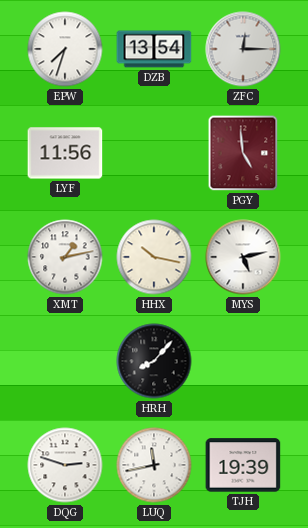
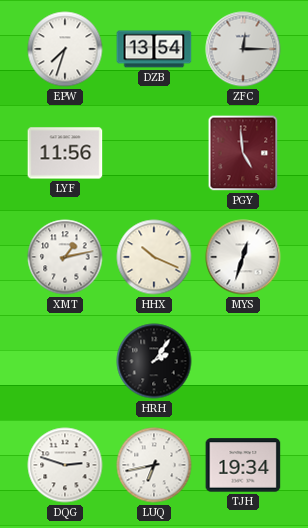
HHX: 10:17 -> 10:19 (154, 257)
MYS: 5:13 -> 12:33 (243, 257)
HRH: 8:07 -> 2:06 (154, 361)
LUQ: 11:43 -> 6:43 (154, 465)
TJH: 19:39 -> 19:34 (243, 465)
